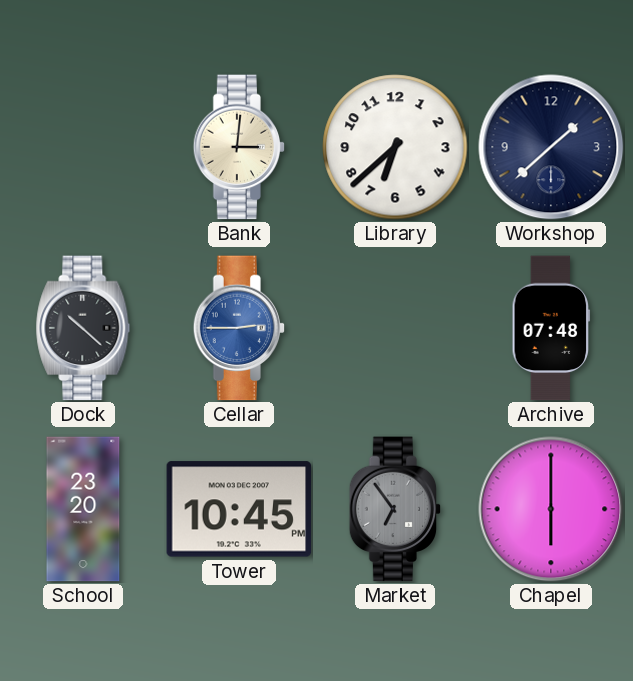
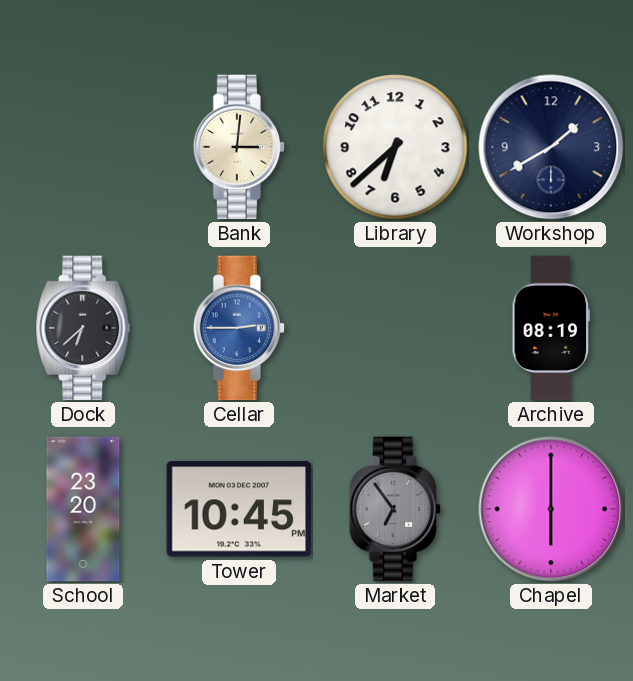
Workshop: 1:38 -> 1:40 (551, 147)
Dock: 10:22 -> 6:38 (83, 328)
Archive: 07:48 -> 08:19 (551, 328)
